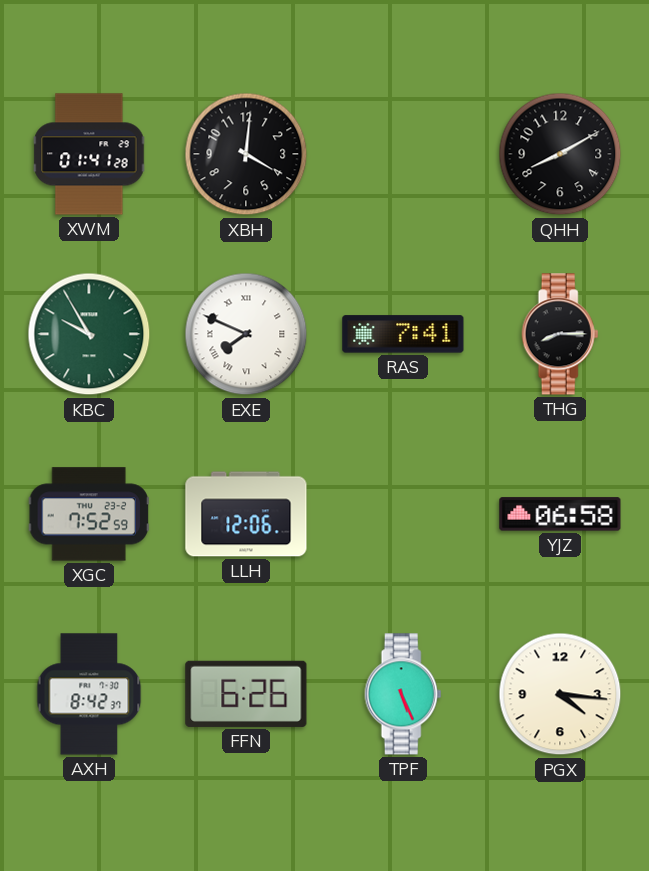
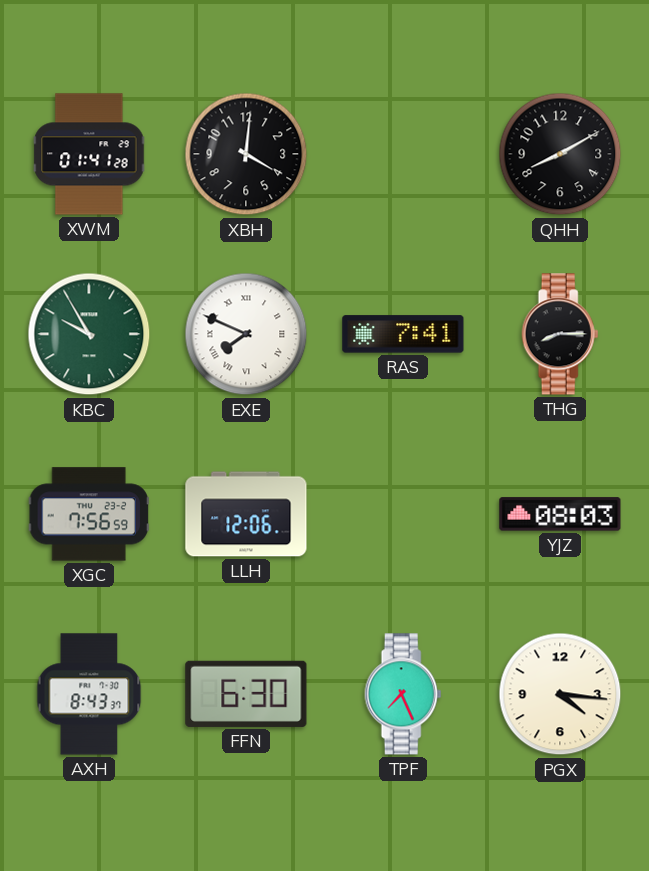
XGC: 7:52 -> 7:56 (89, 514)
YJZ: 06:58 -> 08:03 (560, 514)
AXH: 8:42 -> 8:43 (89, 694)
FFN: 6:26 -> 6:30 (246, 694)
TPF: 5:26 -> 7:26 (403, 694)
